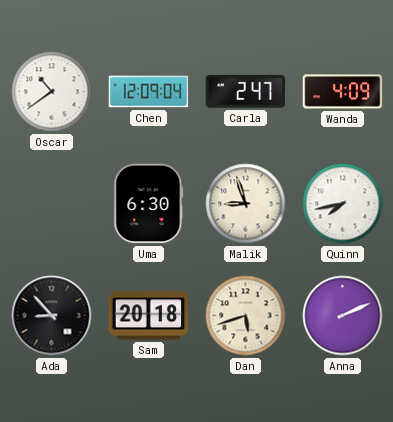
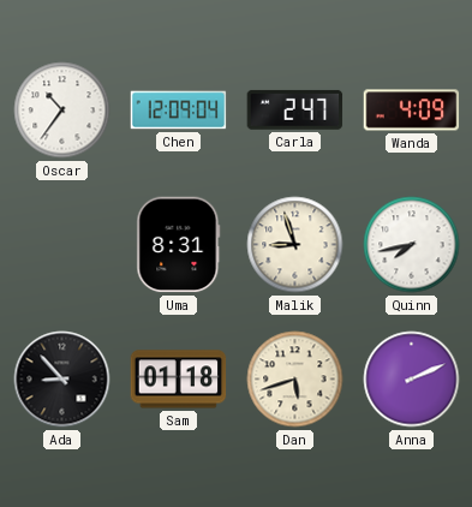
Oscar: 10:39 -> 10:36 (62, 111)
Uma: 6:30 -> 8:31 (179, 245)
Sam: 20:18 -> 01:18 (179, 380)
